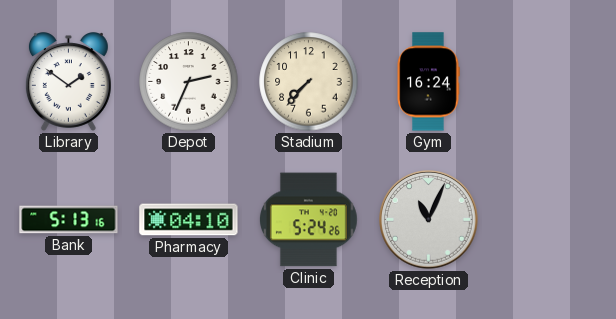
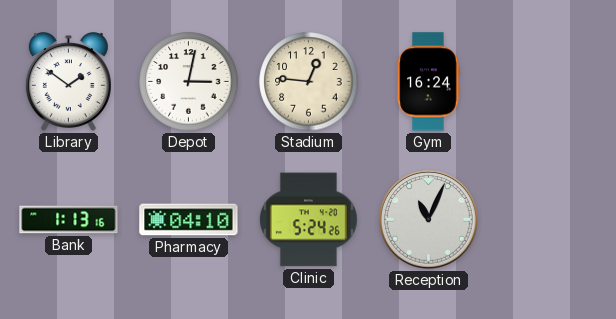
Depot: 2:34 -> 3:02 (189, 82)
Stadium: 7:37 -> 12:46 (309, 82)
Bank: 5:13 -> 1:13 (69, 220)
